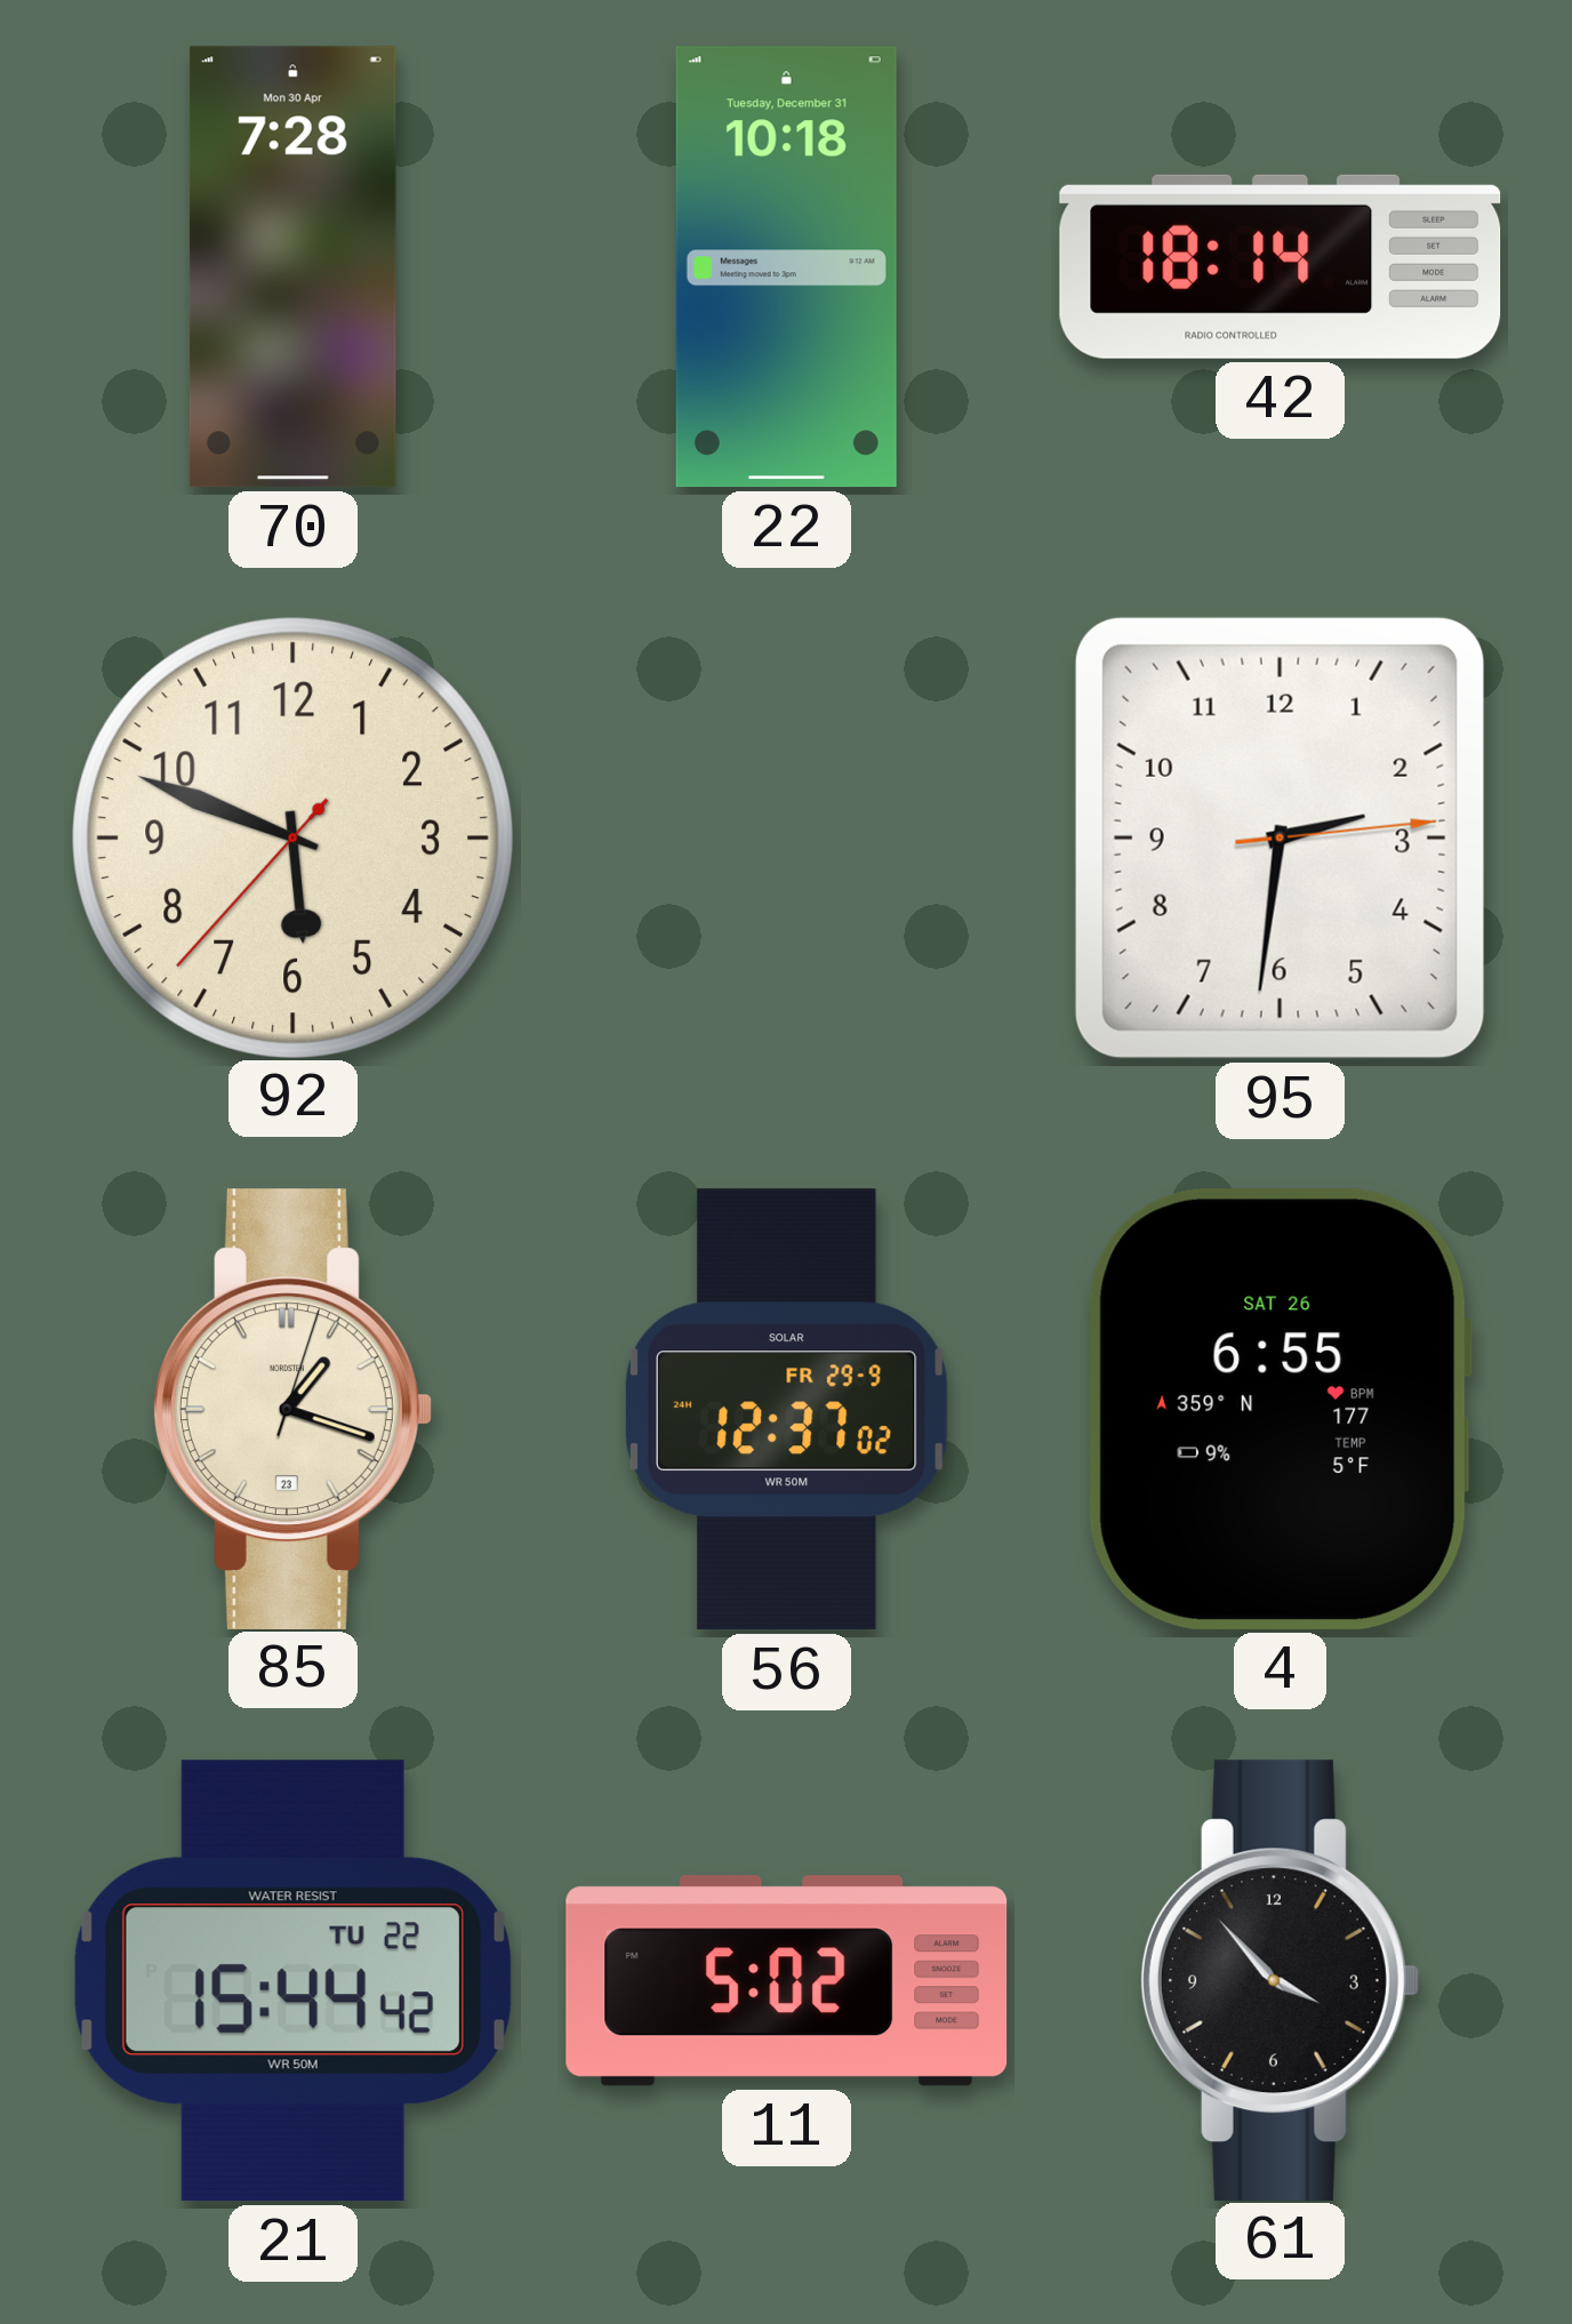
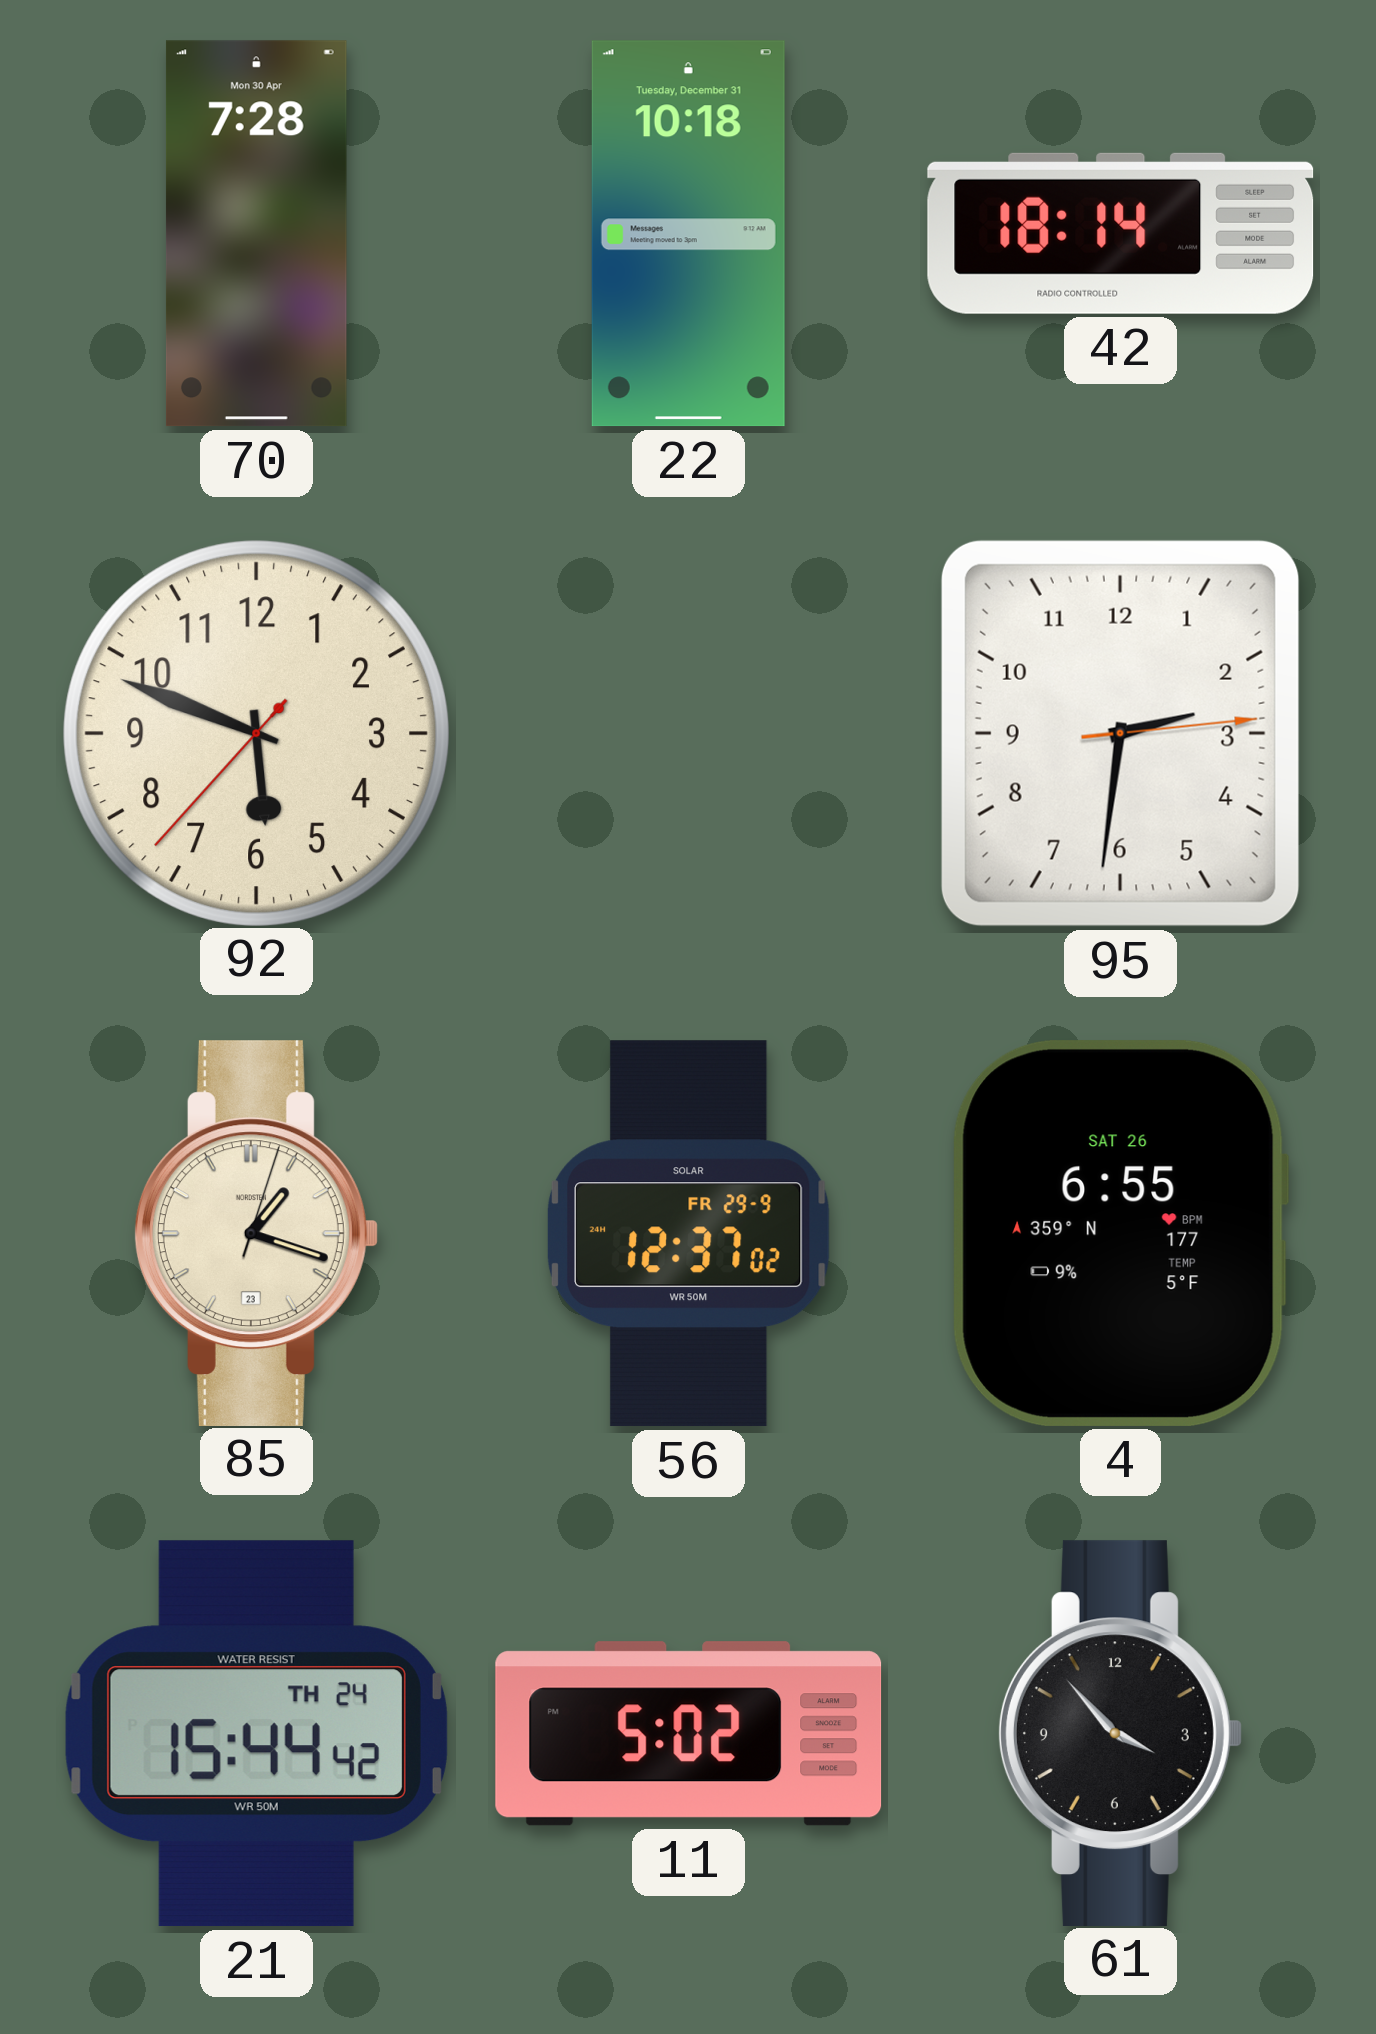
21 date: TU 22 -> TH 24 (256, 1734)
